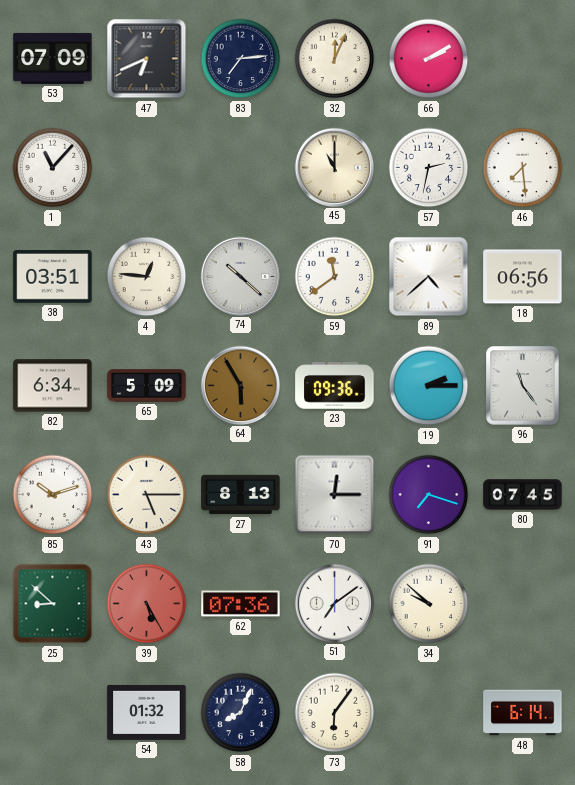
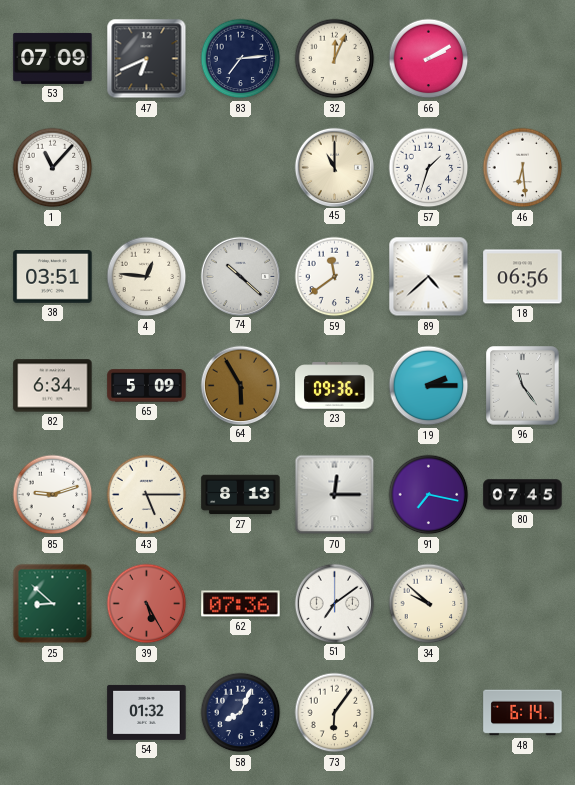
57: 2:32 -> 1:33 (429, 168)
46: 7:29 -> 6:29 (523, 168)
85: 10:12 -> 9:12 (53, 495)
91: 7:18 -> 7:17 (429, 495)
